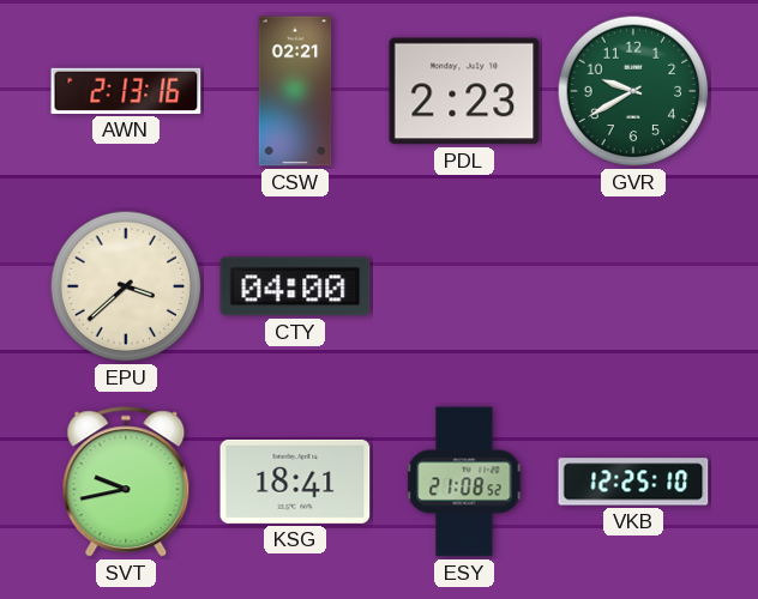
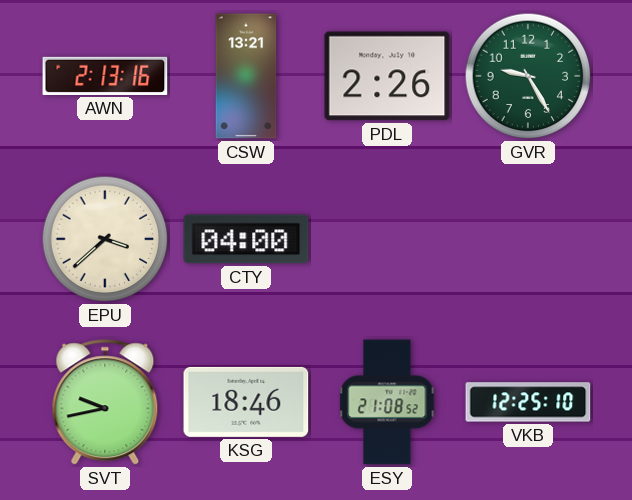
CSW: 02:21 -> 13:21 (246, 76)
PDL: 2:23 -> 2:26 (387, 76)
GVR: 9:40 -> 9:25 (528, 76)
KSG: 18:41 -> 18:46 (246, 402)
